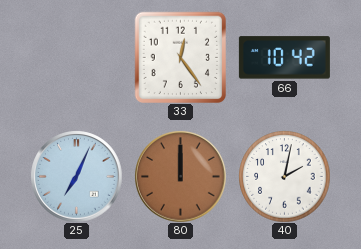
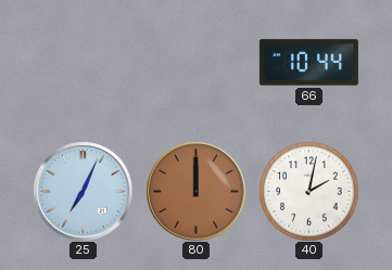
33: 12:24 -> none (180, 57)
66: 10:42 -> 10:44 (308, 63)
